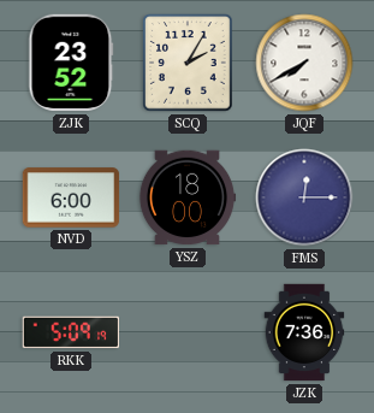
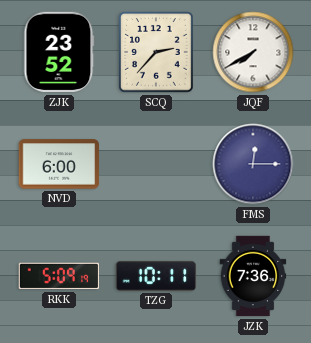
SCQ: 2:05 -> 2:37 (157, 52)
YSZ: 18:00 -> none (188, 197)
TZG: none -> 10:11 (156, 276)
